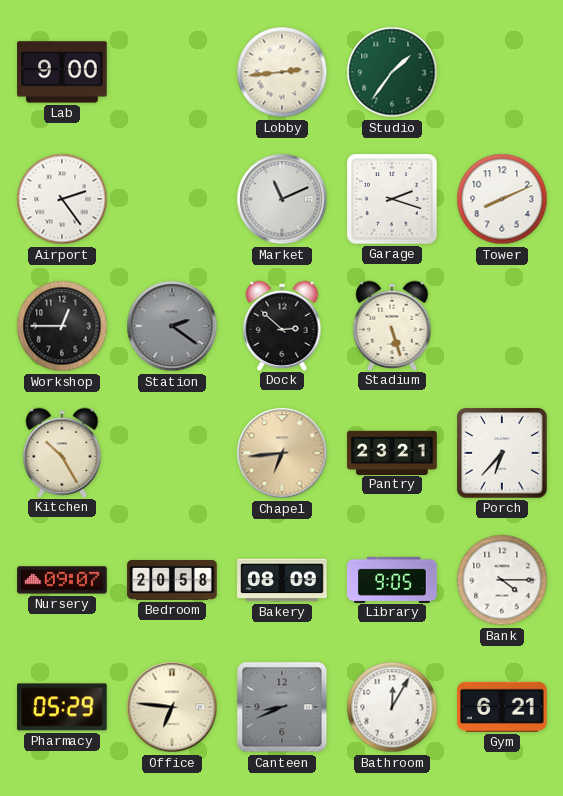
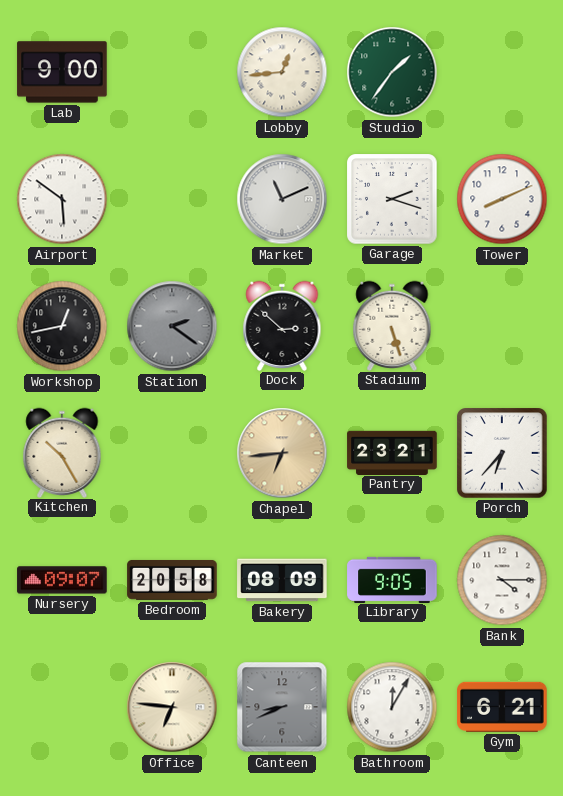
Lobby: 2:44 -> 12:44 (282, 72)
Airport: 2:24 -> 5:51 (62, 199)
Workshop: 12:45 -> 12:43 (62, 326)
Pharmacy: 05:29 -> none (62, 707)
